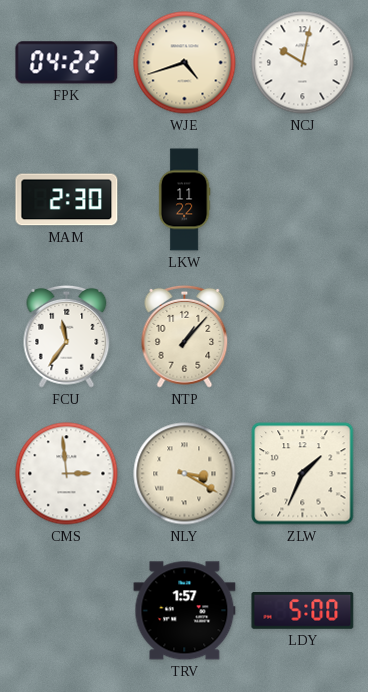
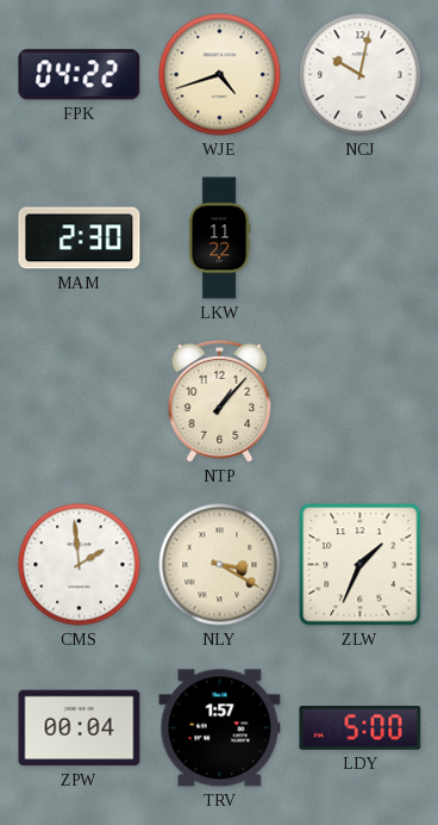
FCU: 11:36 -> none (67, 336)
CMS: 2:59 -> 1:59 (80, 565)
ZPW: none -> 00:04 (80, 728)
